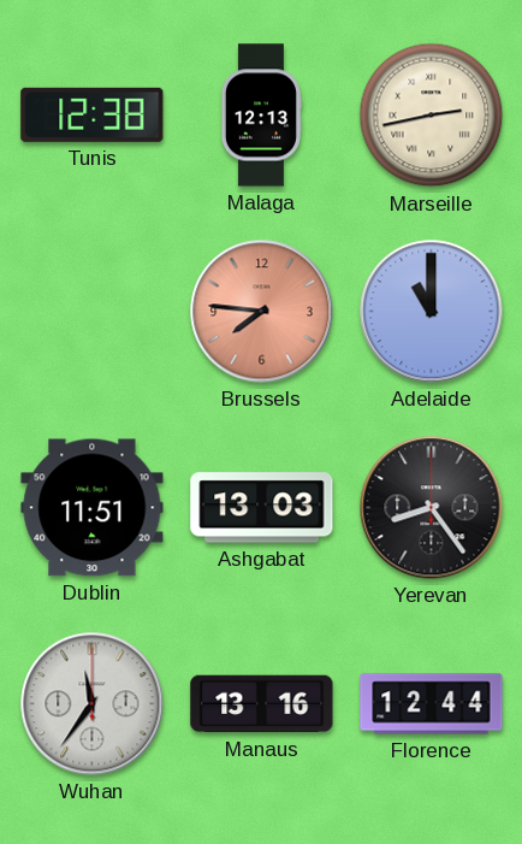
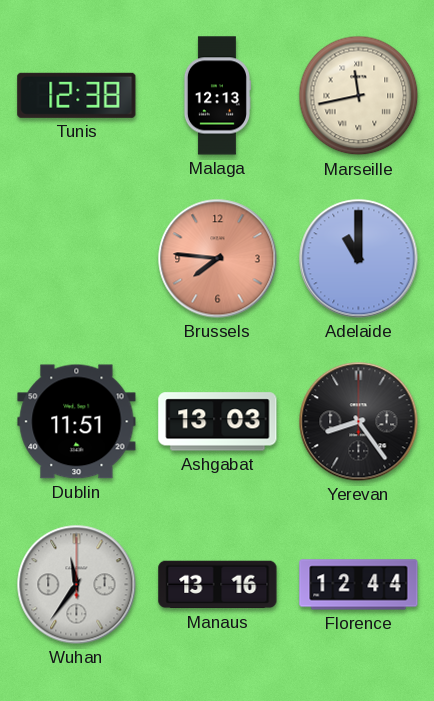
Marseille: 2:43 -> 11:43 (359, 96)
